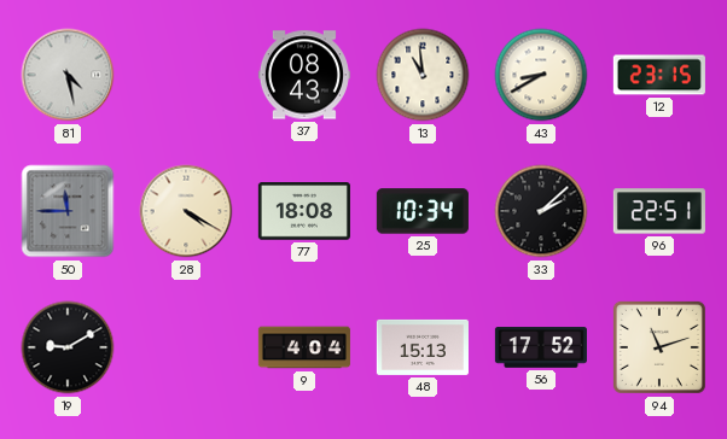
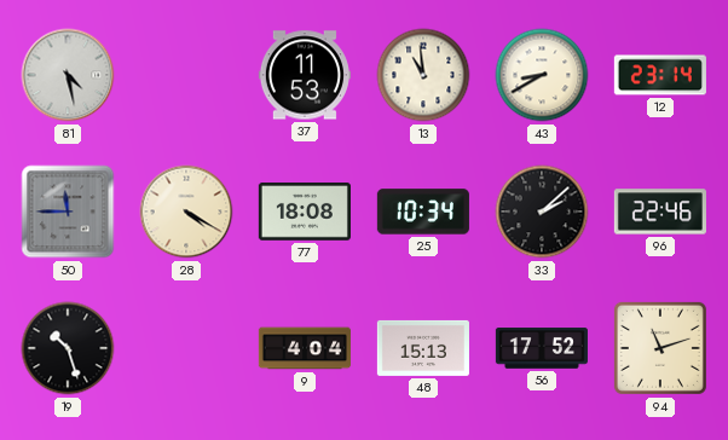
37: 08:43 -> 11:53 (305, 75)
12: 23:15 -> 23:14 (660, 75)
96: 22:51 -> 22:46 (660, 212)
19: 9:10 -> 10:27 (68, 348)
